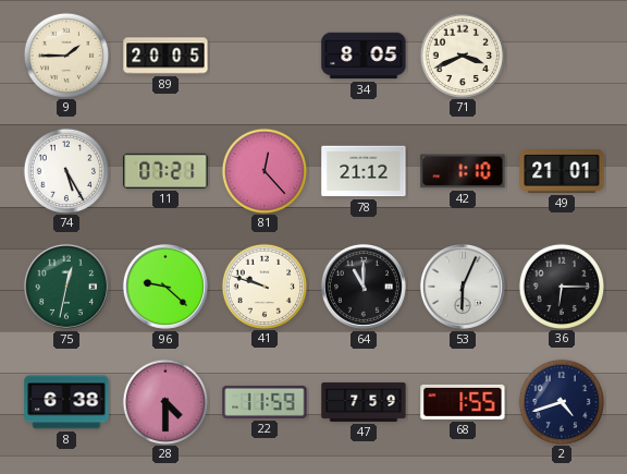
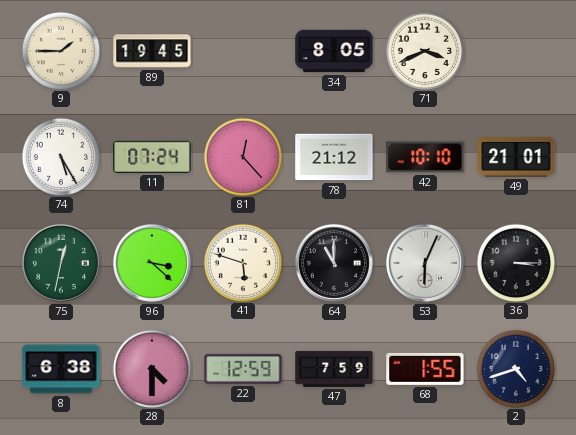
89: 20:05 -> 19:45 (152, 51)
11: 07:21 -> 07:24 (152, 157)
42: 1:10 -> 10:10 (425, 157)
96: 9:22 -> 3:22 (152, 263)
41: 9:48 -> 5:48 (242, 262)
36: 6:15 -> 3:15 (515, 262)
22: 11:59 -> 12:59 (243, 369)
